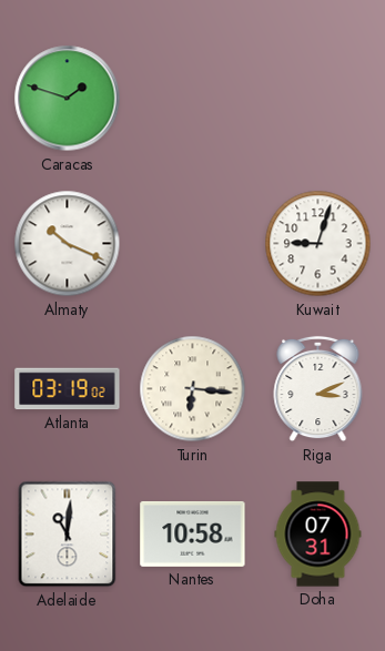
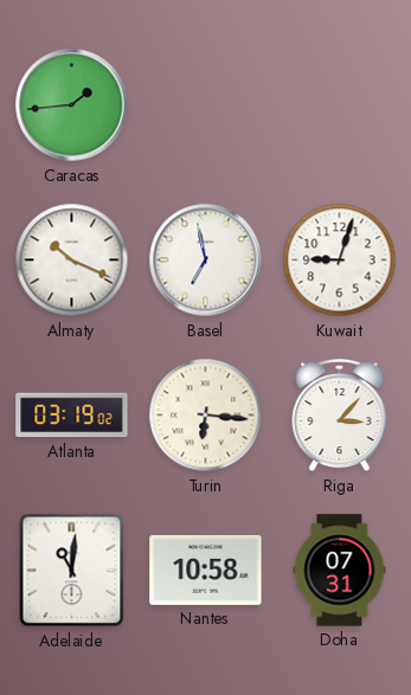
Caracas: 1:48 -> 1:44 (72, 105)
Basel: none -> 6:58 (206, 260)
Riga: 3:11 -> 3:07 (340, 416)
